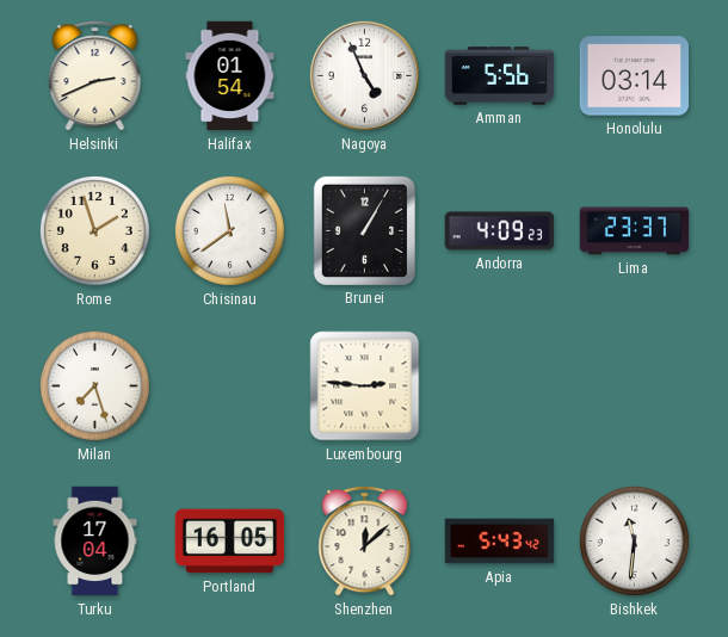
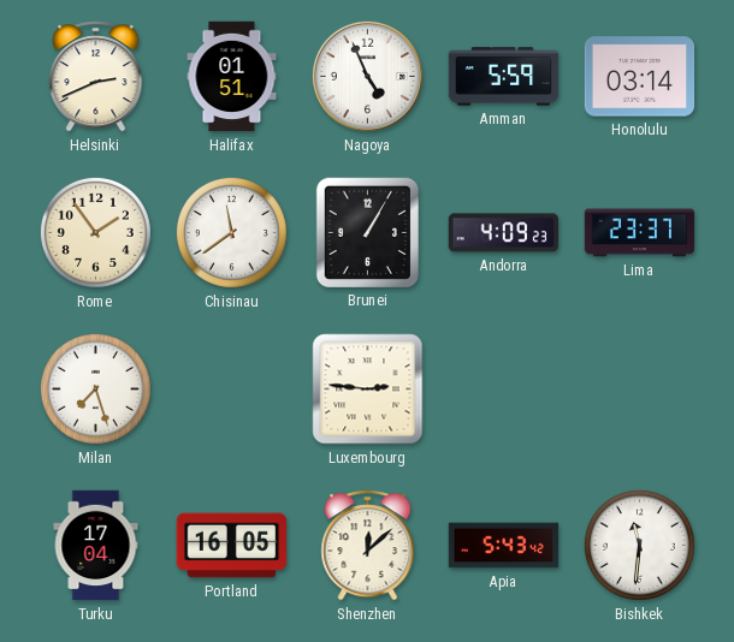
Halifax: 01:54 -> 01:51 (232, 77)
Amman: 5:56 -> 5:59 (504, 77)
Rome: 1:57 -> 1:54 (95, 232)
